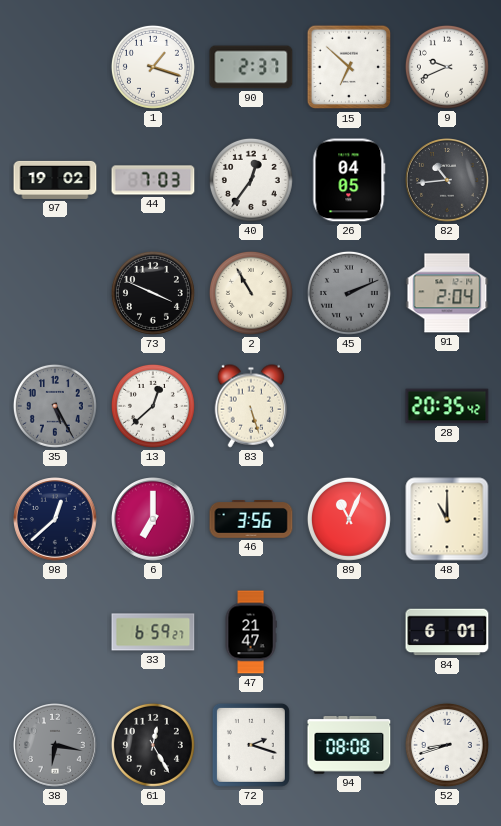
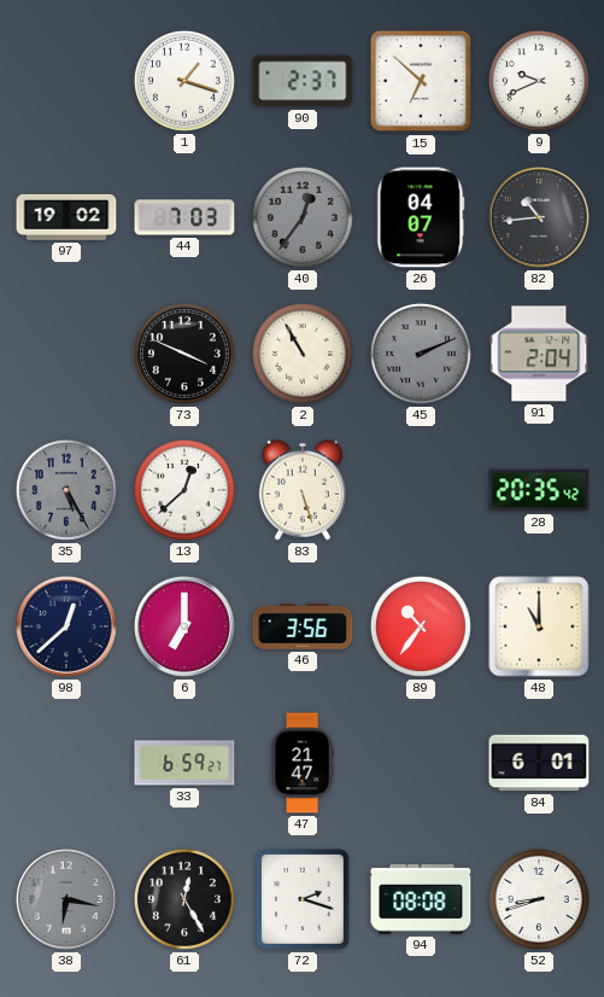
40 dial: white -> grey (303, 217)
26: 04:05 -> 04:07 (421, 217)
89: 11:04 -> 10:36 (421, 626)
